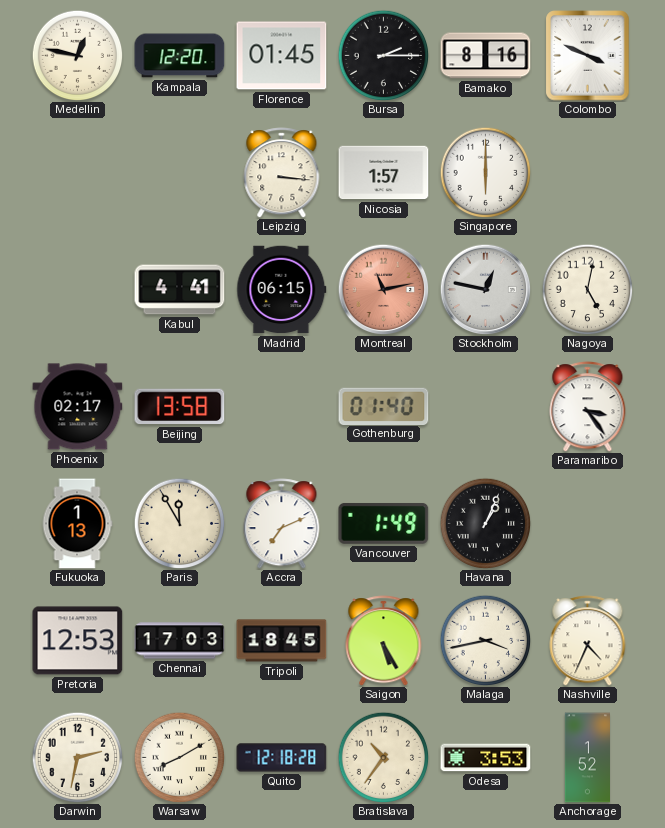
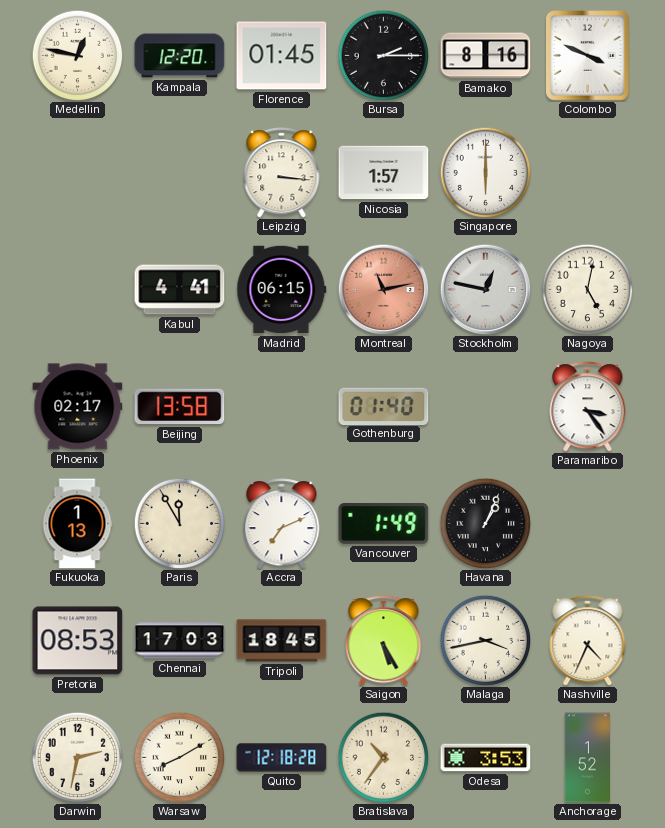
Pretoria: 12:53 -> 08:53 (78, 641)
